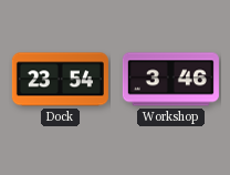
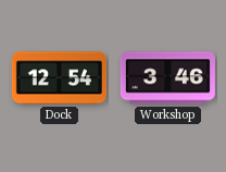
Dock: 23:54 -> 12:54 (59, 78)
